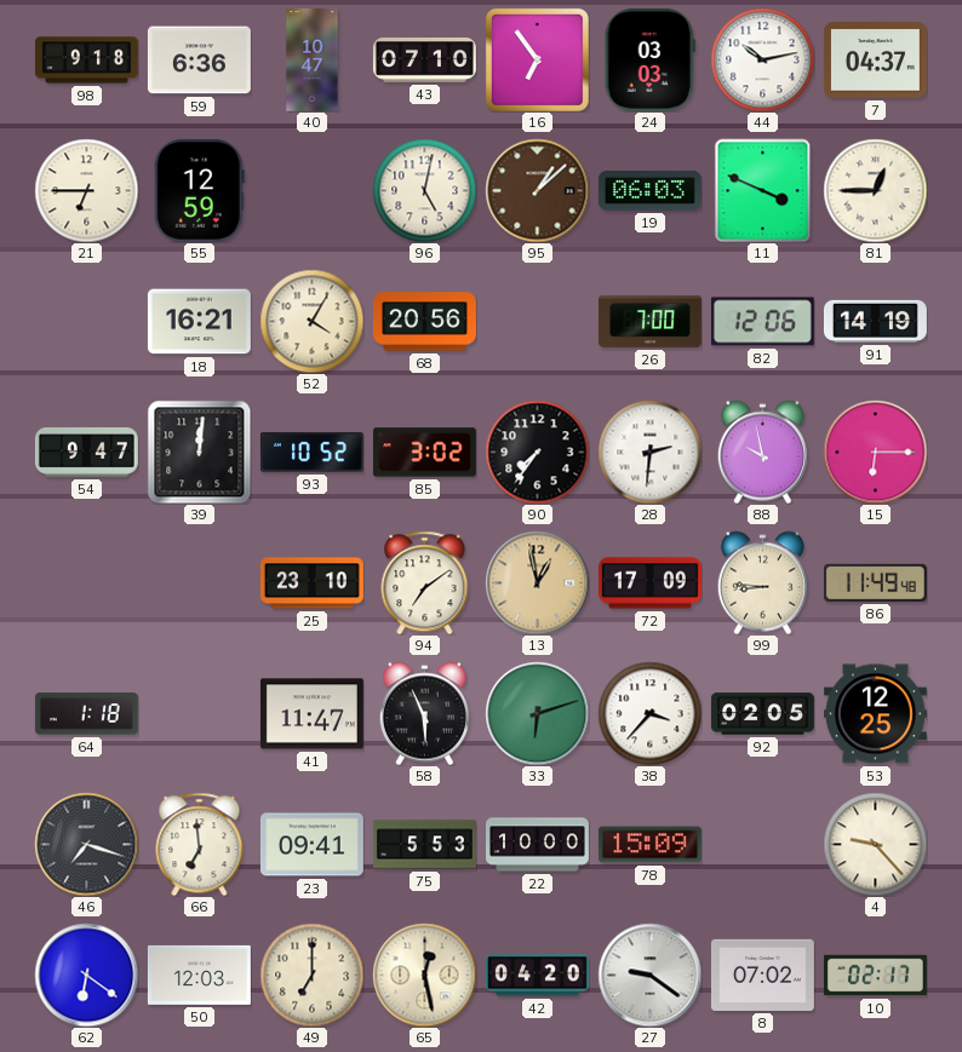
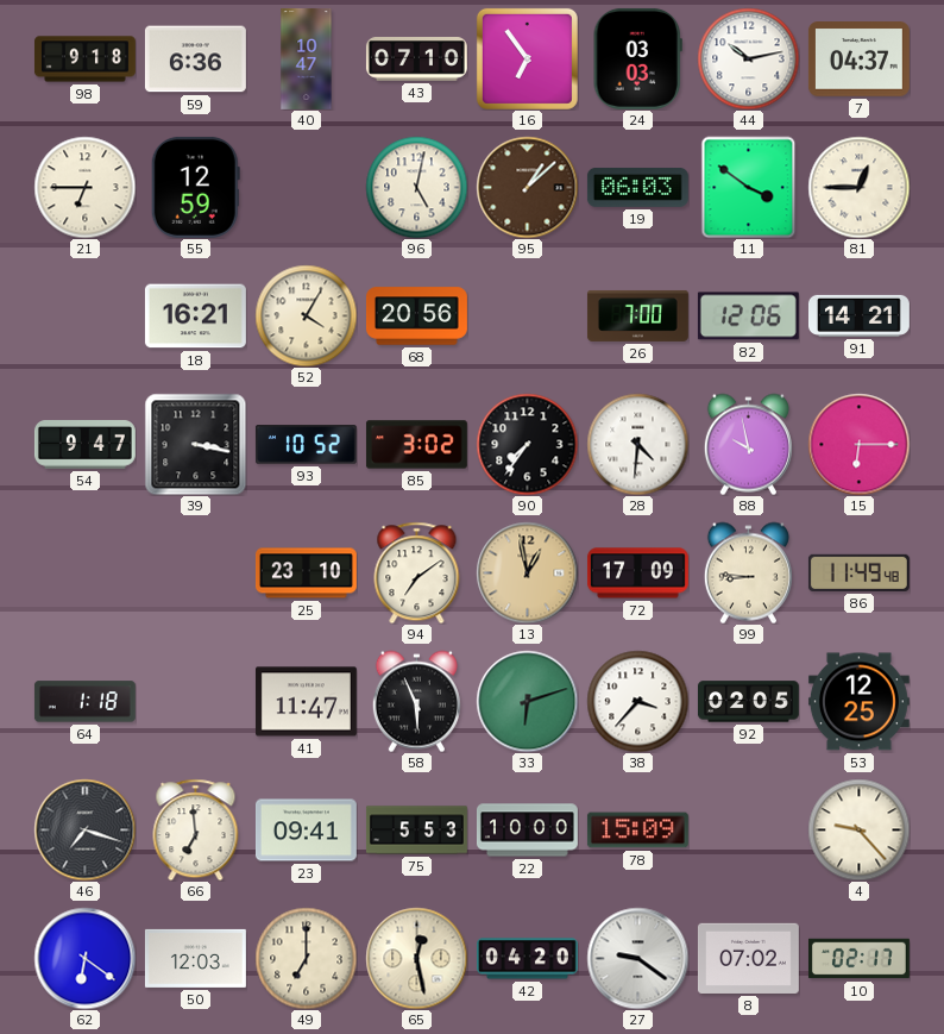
11: 3:49 -> 3:51 (749, 187)
91: 14:19 -> 14:21 (858, 315)
39: 12:01 -> 3:17 (195, 444)
28: 2:31 -> 4:31 (637, 444)
